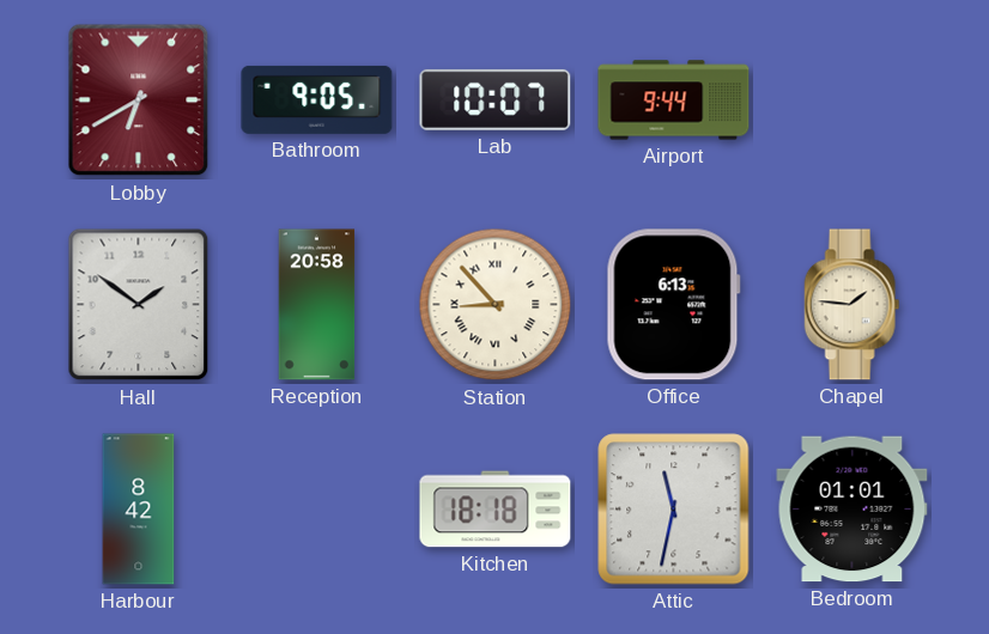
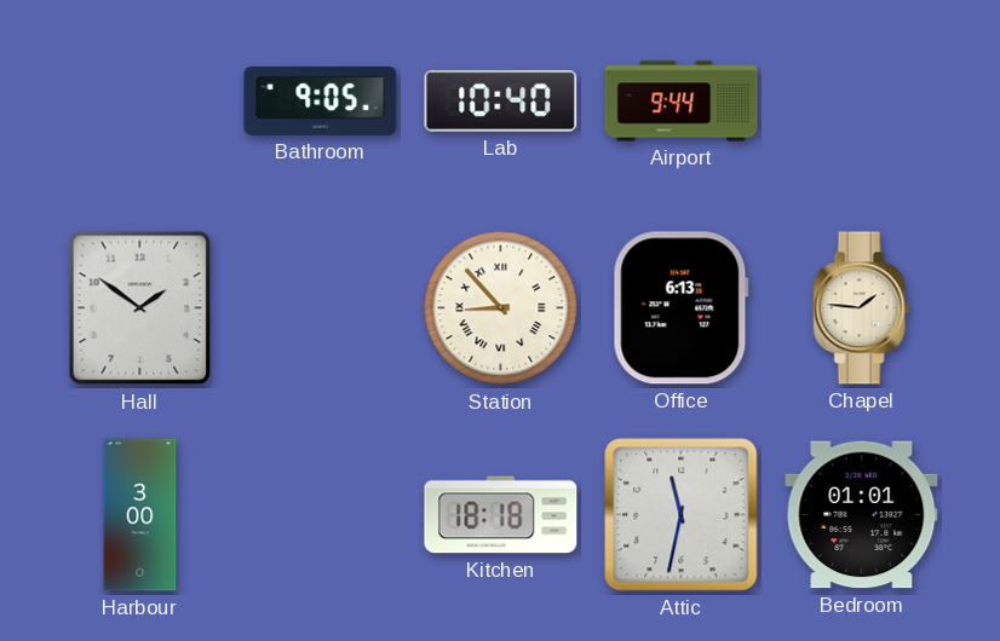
Lobby: 6:40 -> none (139, 100)
Lab: 10:07 -> 10:40 (501, 100)
Reception: 20:58 -> none (317, 305)
Harbour: 8:42 -> 3:00 (140, 515)
